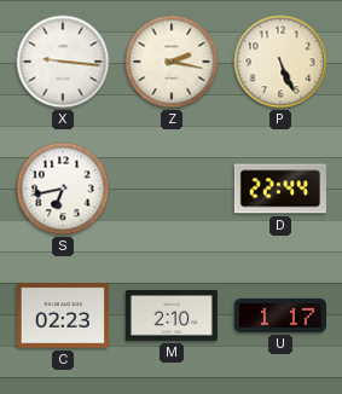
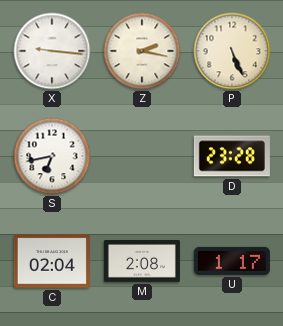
D: 22:44 -> 23:28 (232, 156)
C: 02:23 -> 02:04 (52, 261)
M: 2:10 -> 2:08 (142, 261)
